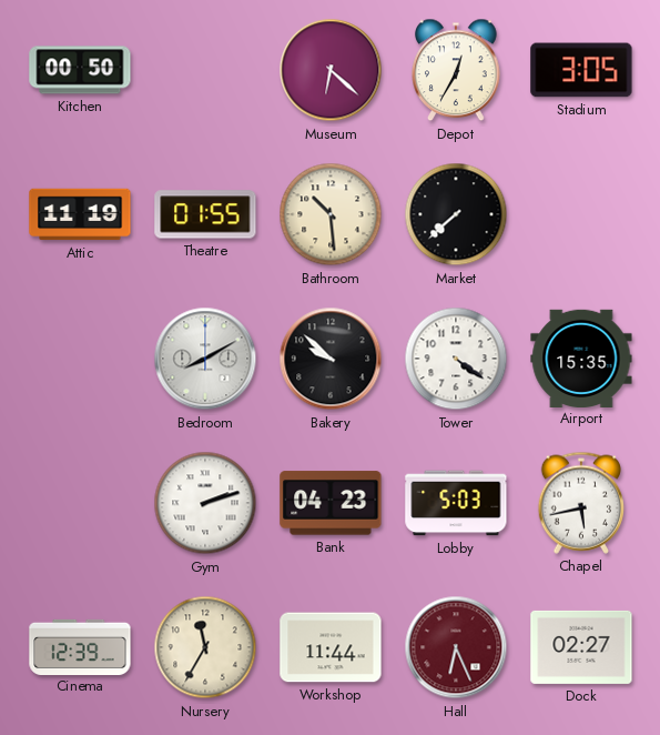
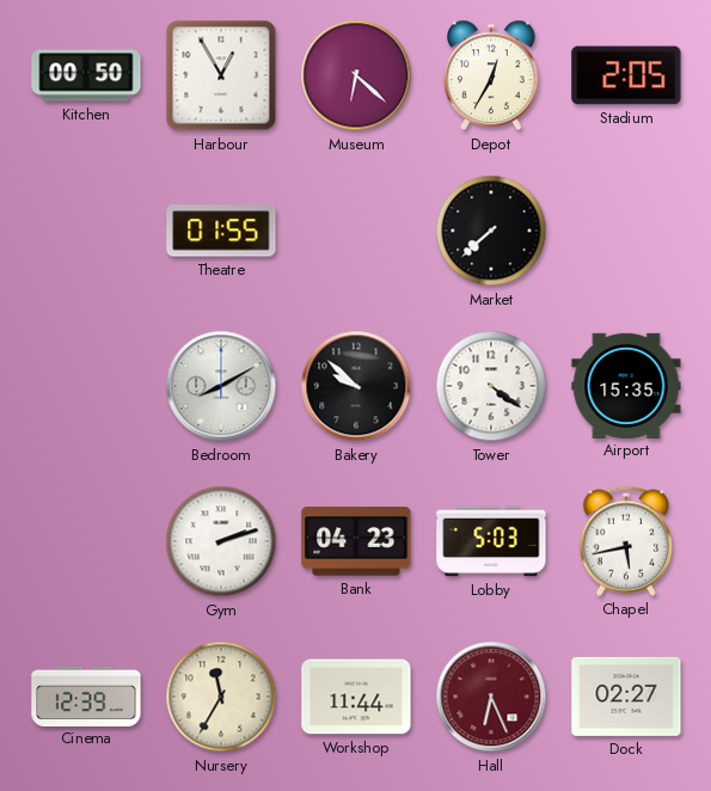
Harbour: none -> 12:55 (221, 75)
Stadium: 3:05 -> 2:05 (626, 75)
Attic: 11:19 -> none (80, 214)
Bathroom: 10:29 -> none (331, 214)
